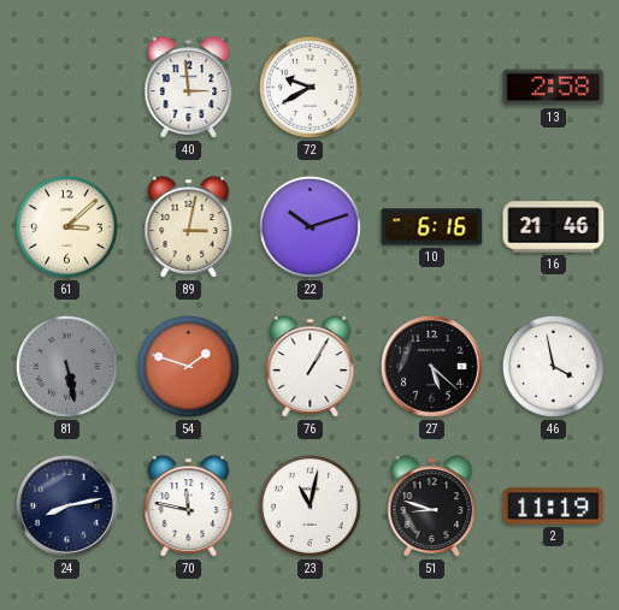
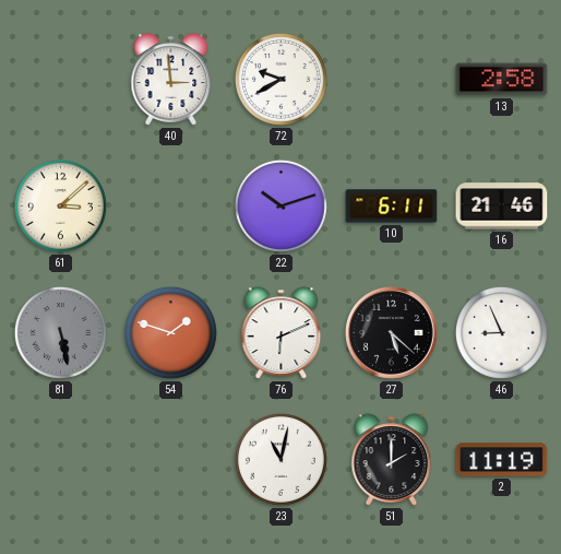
89: 3:02 -> none (189, 227)
10: 6:16 -> 6:11 (392, 207)
76: 1:05 -> 6:11 (282, 333)
46: 3:58 -> 8:56 (501, 332)
24: 8:13 -> none (67, 507)
70: 11:47 -> none (189, 507)
51: 8:48 -> 2:00 (392, 460)
